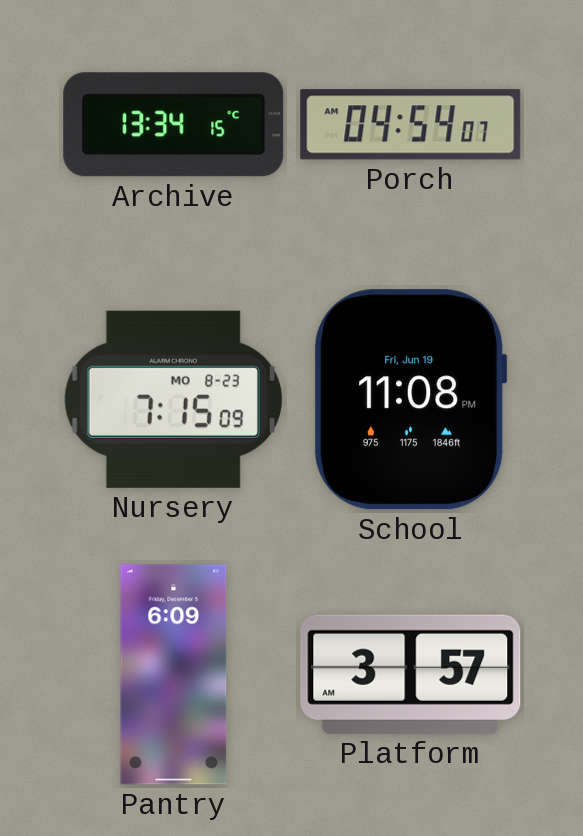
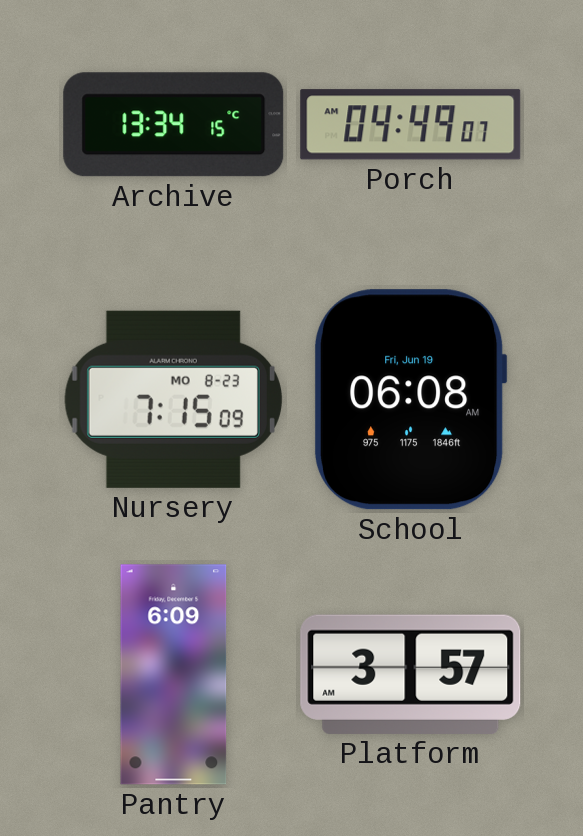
Porch: 04:54 -> 04:49 (411, 125)
School: 11:08 -> 06:08 (410, 400)
